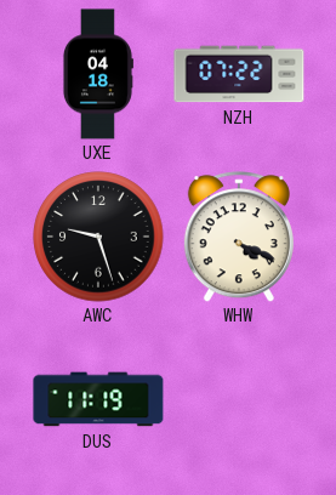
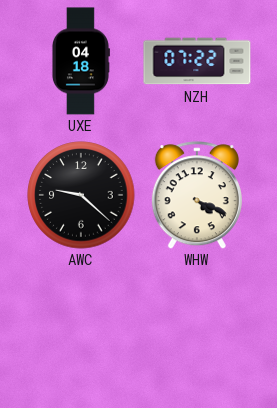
AWC: 9:27 -> 9:22 (81, 195)
DUS: 11:19 -> none (98, 399)
